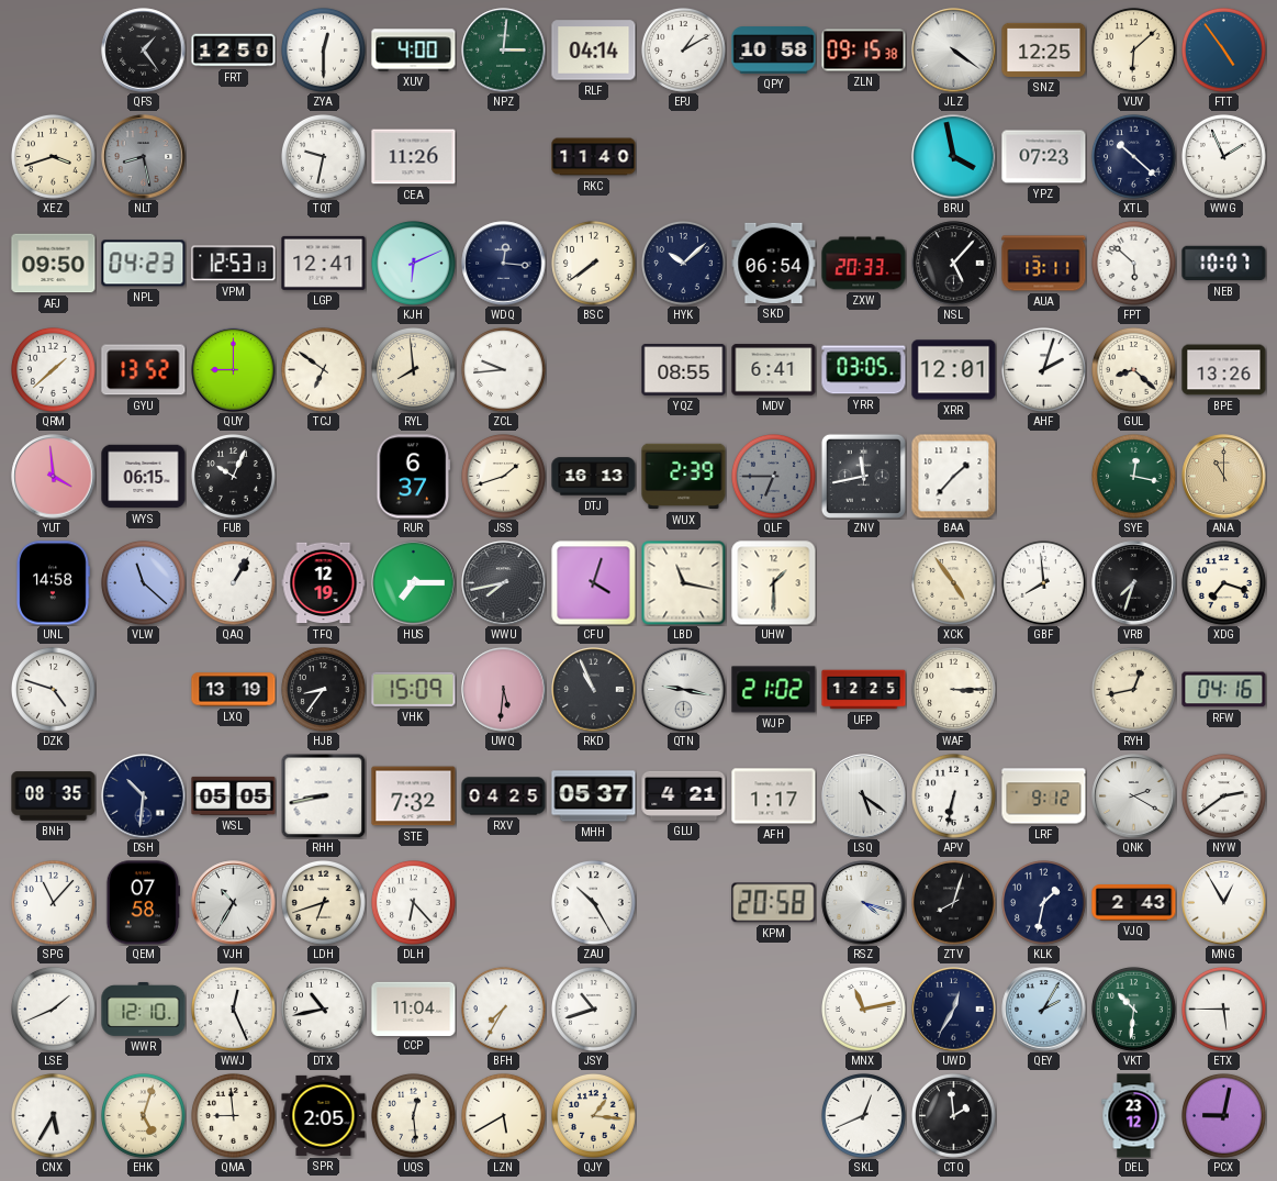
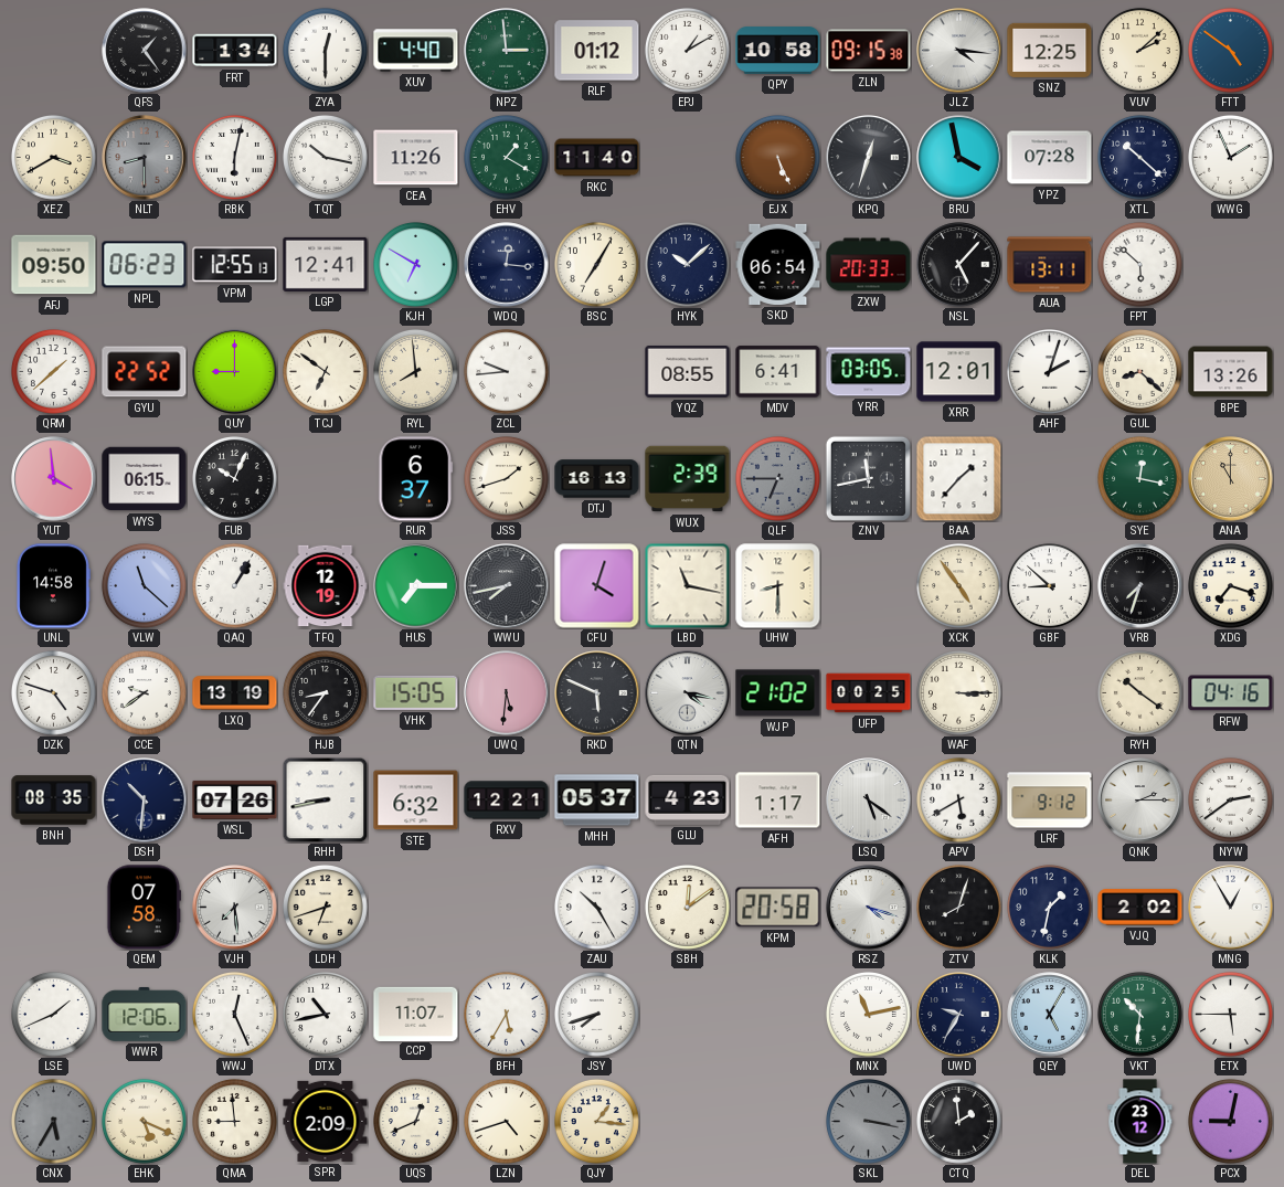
FRT: 12:50 -> 1:34 (235, 51)
XUV: 4:00 -> 4:40 (416, 51)
NPZ: 3:01 -> 2:59 (507, 51)
RLF: 04:14 -> 01:12 (597, 51)
JLZ: 4:21 -> 4:16 (959, 51)
VUV: 6:08 -> 2:08 (1140, 51)
FTT: 4:54 -> 4:51 (1231, 51)
XEZ: 3:42 -> 3:40 (54, 158)
NLT: 8:28 -> 8:30 (145, 158)
RBK: none -> 6:02 (235, 158)
TQT: 9:32 -> 10:17 (326, 158)
EHV: none -> 1:20 (507, 158)
EJX: none -> 5:26 (778, 158)
KPQ: none -> 12:33 (869, 158)
YPZ: 07:23 -> 07:28 (1050, 158)
NPL: 04:23 -> 06:23 (145, 265)
VPM: 12:53 -> 12:55 (235, 265)
KJH: 6:11 -> 6:50 (416, 265)
BSC: 7:39 -> 7:05 (597, 265)
NEB: 10:07 -> none (1224, 264)
GYU: 13:52 -> 22:52 (145, 372)
UHW: 1:30 -> 8:30 (778, 586)
GBF: 7:59 -> 8:52 (1050, 586)
CCE: none -> 9:39 (145, 693)
VHK: 15:09 -> 15:05 (416, 692)
RKD: 10:56 -> 5:49 (597, 693)
QTN: 9:17 -> 4:17 (688, 693)
UFP: 12:25 -> 00:25 (869, 693)
RYH: 12:43 -> 10:21 (1140, 693)
WSL: 05:05 -> 07:26 (235, 799)
STE: 7:32 -> 6:32 (416, 801)
RXV: 04:25 -> 12:21 (507, 801)
GLU: 4:21 -> 4:23 (688, 799)
APV: 6:32 -> 5:40 (959, 801)
QNK: 2:20 -> 2:15 (1140, 801)
SPG: 11:07 -> none (54, 903)
VJH: 10:35 -> 7:29 (235, 908)
DLH: 6:23 -> none (414, 903)
SBH: none -> 12:09 (688, 908)
VJQ: 2:43 -> 2:02 (1140, 908)
WWR: 12:10 -> 12:06 (145, 1014)
CCP: 11:04 -> 11:07 (416, 1014)
BFH: 7:35 -> 5:35 (507, 1015)
JSY: 10:42 -> 7:42 (597, 1015)
UWD: 12:35 -> 9:35 (959, 1015)
QEY: 2:05 -> 5:05 (1050, 1015)
CNX dial: white -> grey (54, 1122)
EHK: 5:03 -> 5:19 (145, 1122)
SPR: 2:05 -> 2:09 (326, 1121)
UQS: 12:29 -> 12:41 (416, 1122)
LZN: 5:40 -> 4:42 (507, 1122)
SKL: 12:41 -> 3:17 (869, 1122)
SKL dial: white -> grey (869, 1122)
